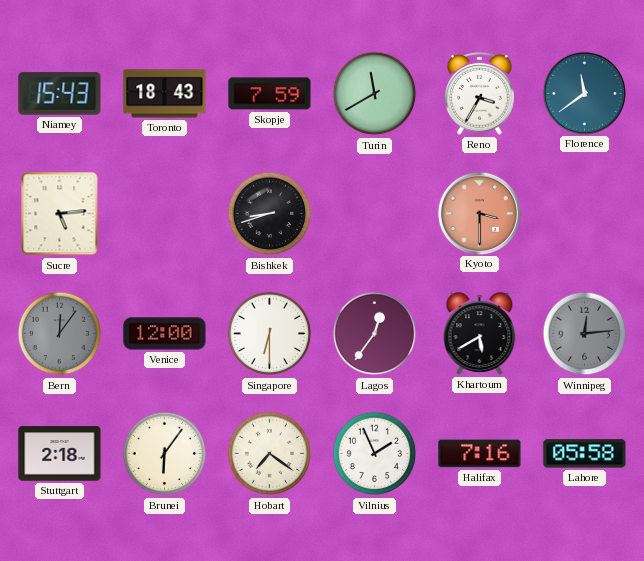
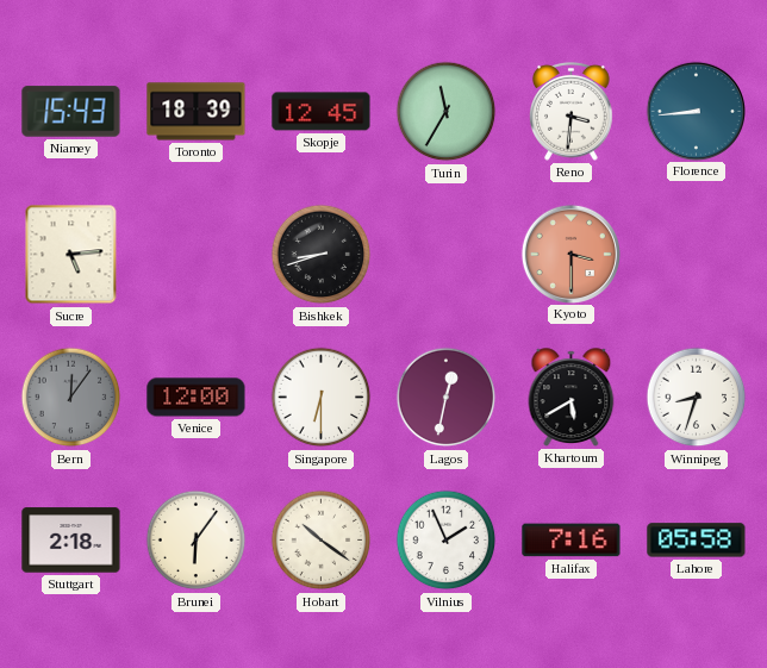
Toronto: 18:43 -> 18:39 (197, 112)
Skopje: 7:59 -> 12:45 (322, 112)
Turin: 11:40 -> 11:35 (447, 112)
Reno: 3:35 -> 3:31 (572, 111)
Florence: 11:39 -> 8:44 (696, 111)
Lagos: 12:36 -> 12:32 (447, 398)
Winnipeg: 12:14 -> 8:33 (697, 398)
Winnipeg dial: grey -> white (697, 398)
Hobart: 7:21 -> 10:21 (322, 541)
